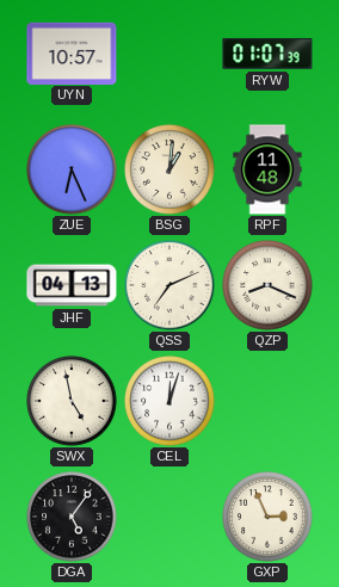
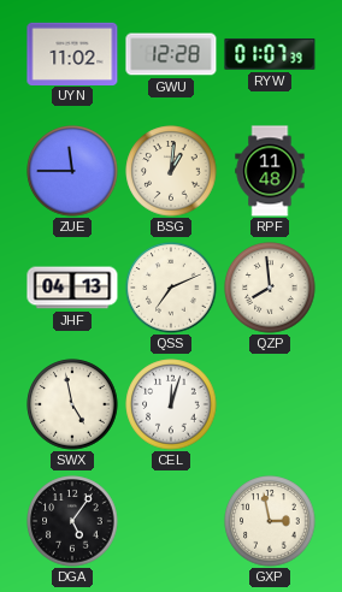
UYN: 10:57 -> 11:02 (72, 53)
GWU: none -> 12:28 (171, 54)
ZUE: 6:26 -> 11:45 (72, 171)
QZP: 8:19 -> 7:59 (270, 288)
GXP: 2:56 -> 2:58 (270, 521)
